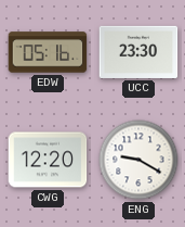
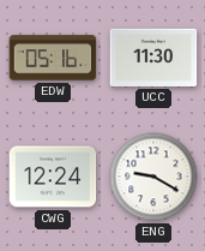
UCC: 23:30 -> 11:30 (153, 58)
CWG: 12:20 -> 12:24 (53, 177)
